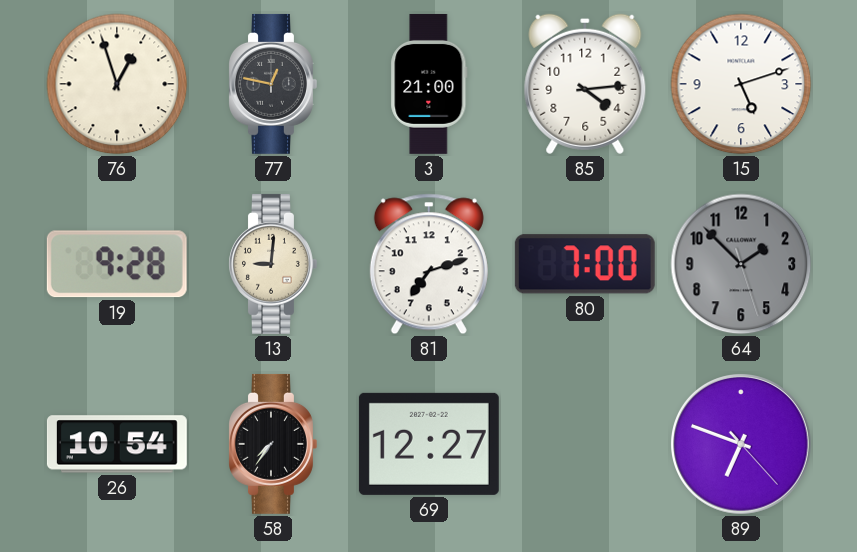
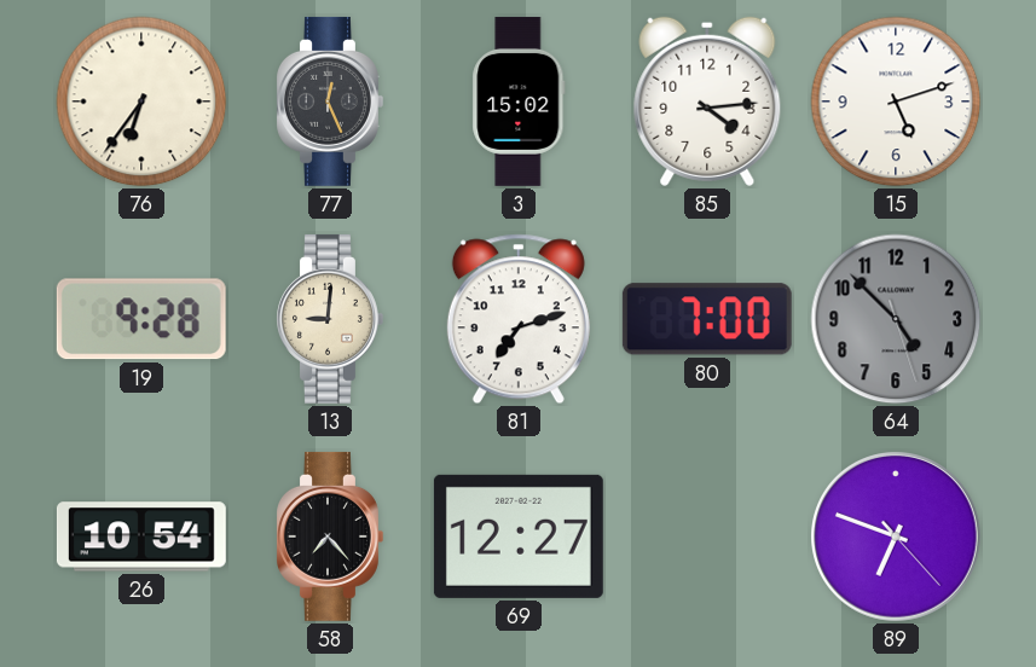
76: 12:57 -> 6:36 (141, 101)
77: 12:47 -> 12:26 (330, 101)
3: 21:00 -> 15:02 (519, 101)
64: 1:52 -> 4:52 (896, 319)
58: 7:36 -> 7:23 (330, 536)
